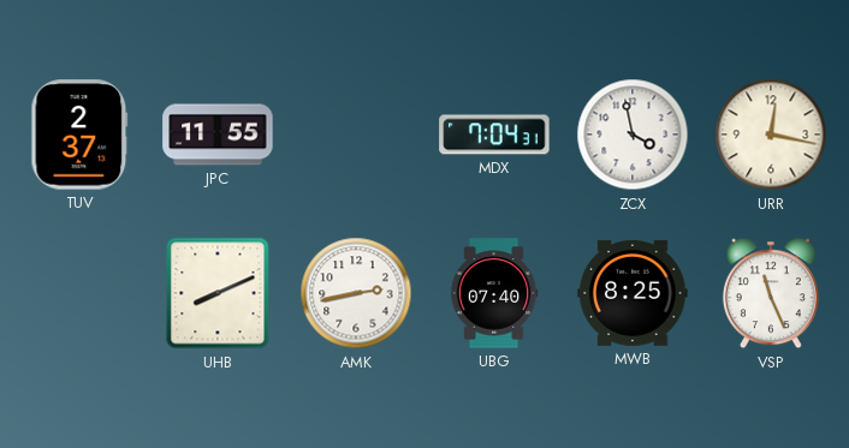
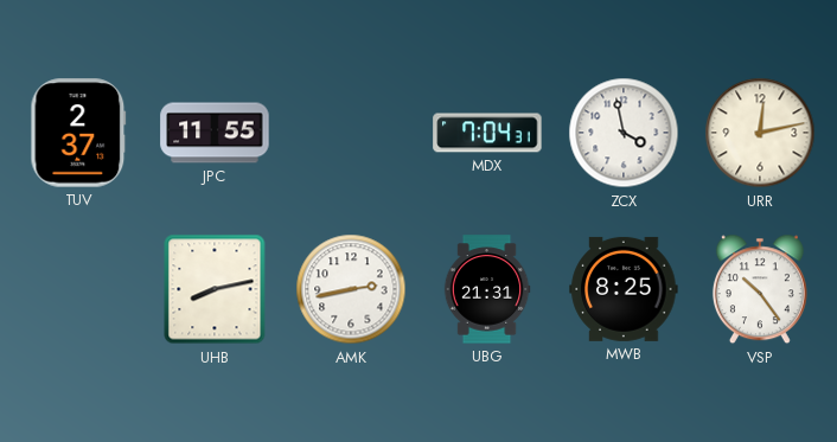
URR: 12:17 -> 12:13 (760, 133)
UHB: 8:11 -> 8:13 (215, 289)
UBG: 07:40 -> 21:31 (487, 289)
VSP: 11:26 -> 10:24 (760, 289)
